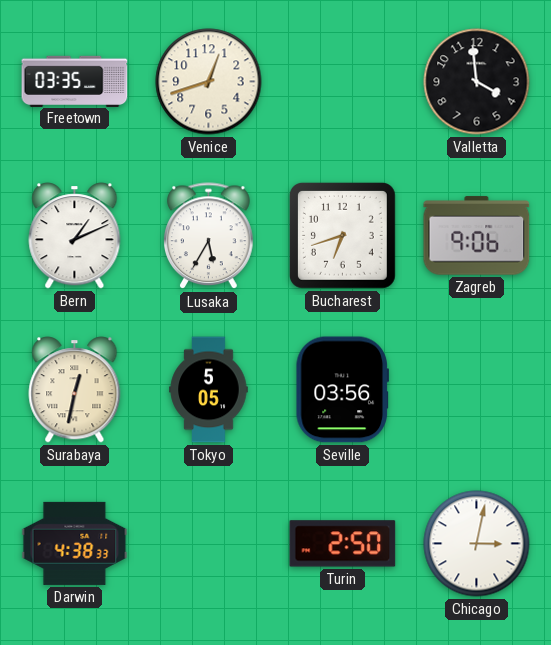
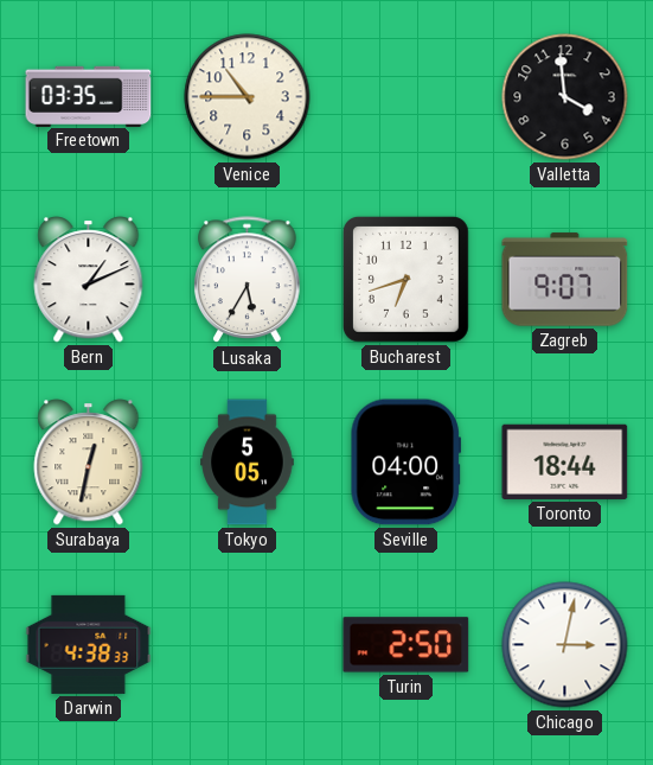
Venice: 12:42 -> 10:45 (248, 97)
Zagreb: 9:06 -> 9:07 (565, 280)
Seville: 03:56 -> 04:00 (405, 463)
Toronto: none -> 18:44 (565, 461)
